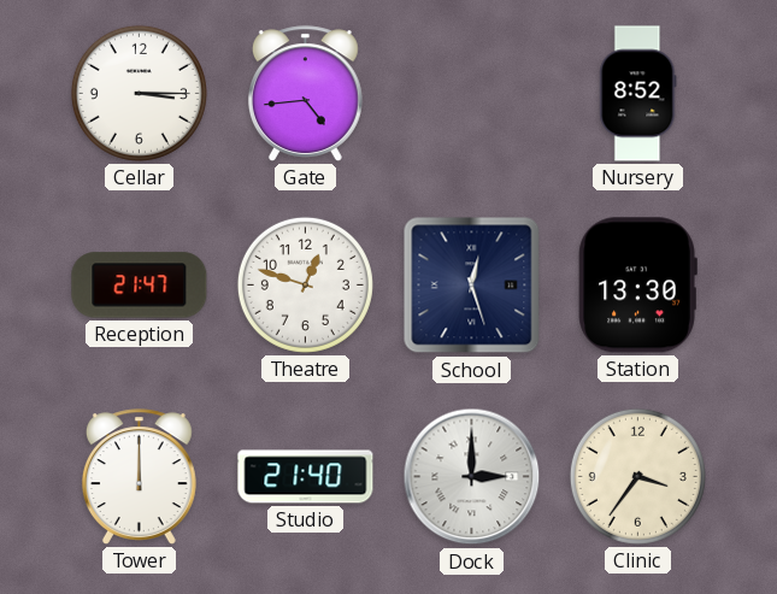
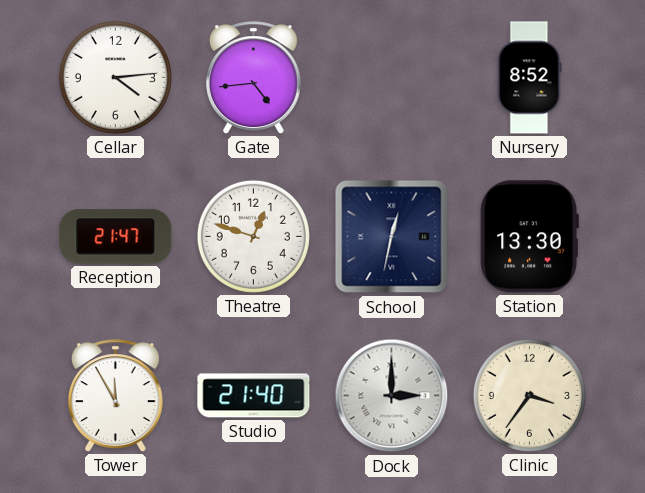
Cellar: 3:15 -> 4:14 (115, 77)
School: 12:27 -> 12:32 (392, 237)
Tower: 12:00 -> 11:55 (115, 396)
